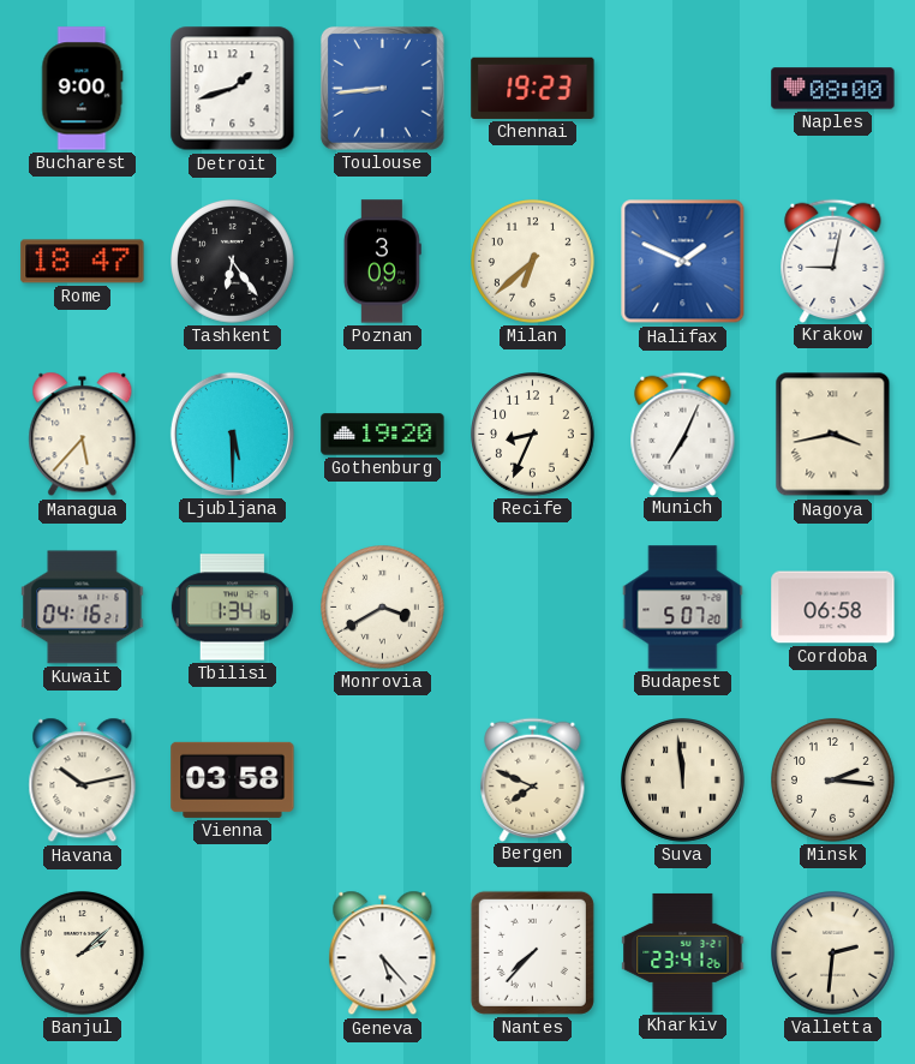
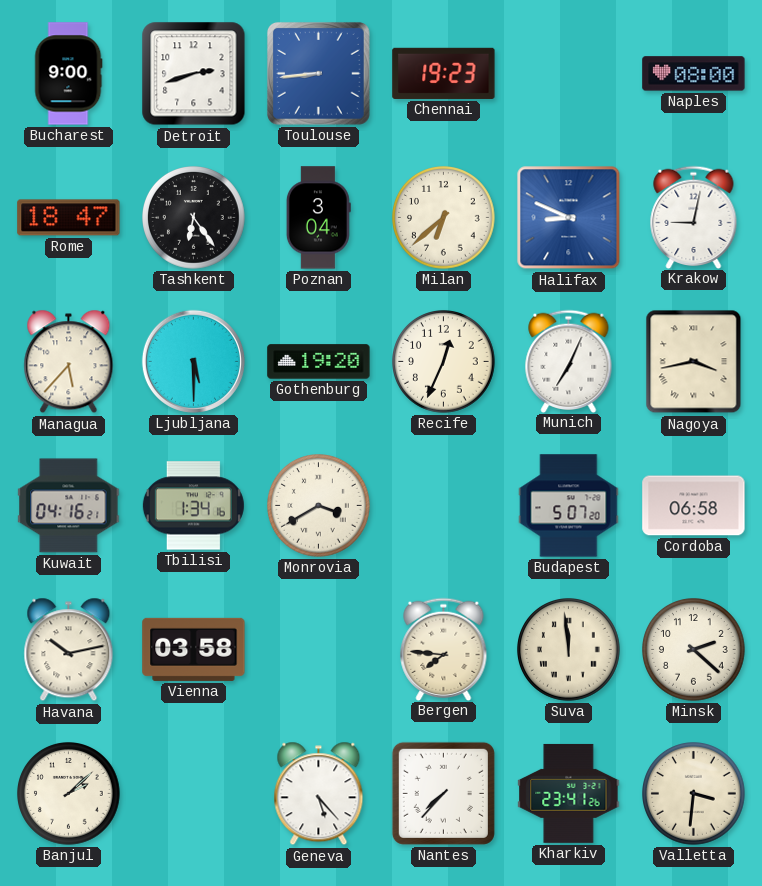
Detroit: 1:42 -> 2:42 (194, 74)
Poznan: 3:09 -> 3:04 (318, 218)
Halifax: 1:49 -> 8:49 (569, 218)
Recife: 8:34 -> 12:34 (444, 362)
Bergen: 7:49 -> 7:46 (444, 649)
Minsk: 2:16 -> 2:22 (694, 650)
Valletta: 2:31 -> 3:31 (694, 794)
